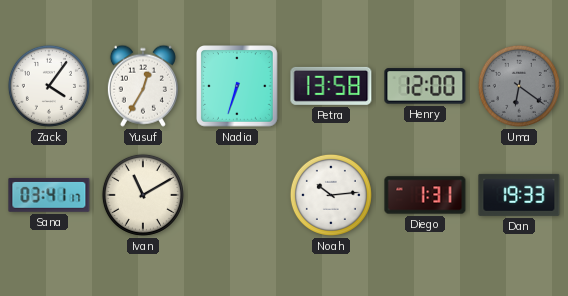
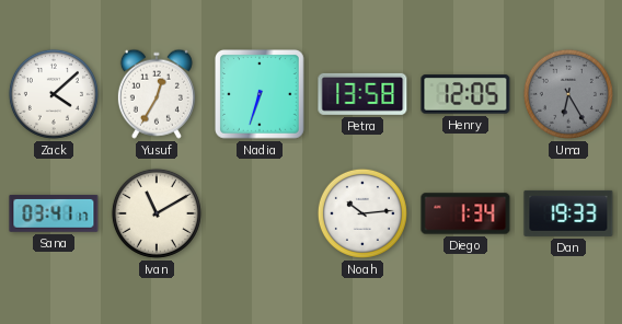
Zack: 4:06 -> 4:08 (54, 94)
Henry: 12:00 -> 12:05 (465, 94)
Uma: 6:21 -> 6:25 (568, 94)
Diego: 1:31 -> 1:34 (465, 213)
